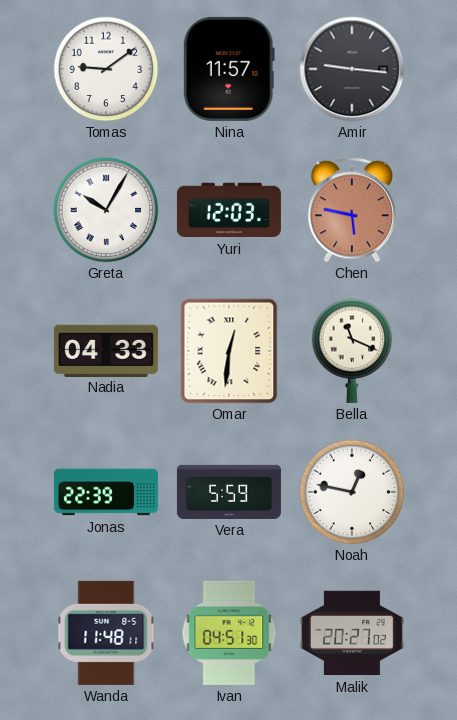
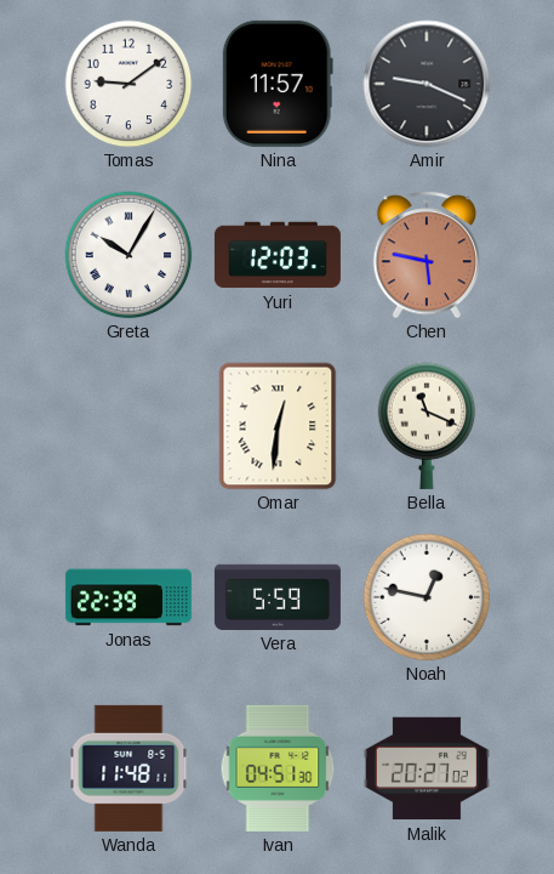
Amir: 9:16 -> 9:19 (427, 84)
Nadia: 04:33 -> none (106, 350)
